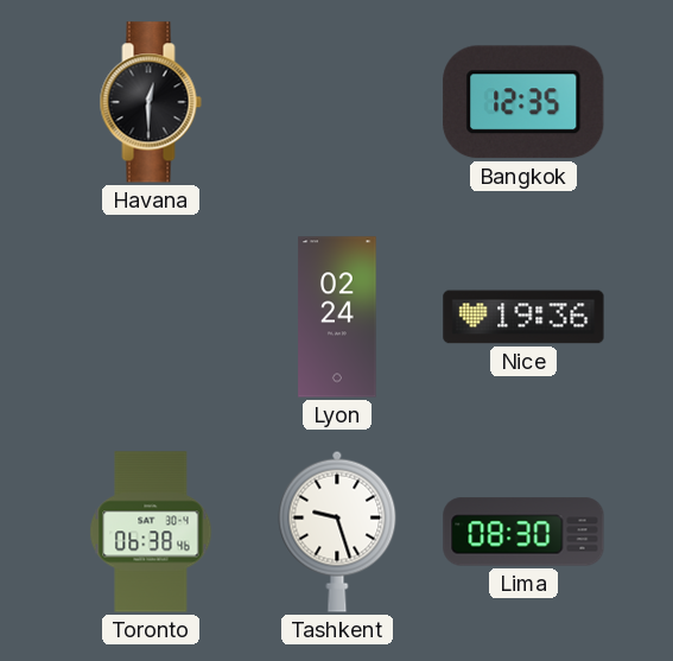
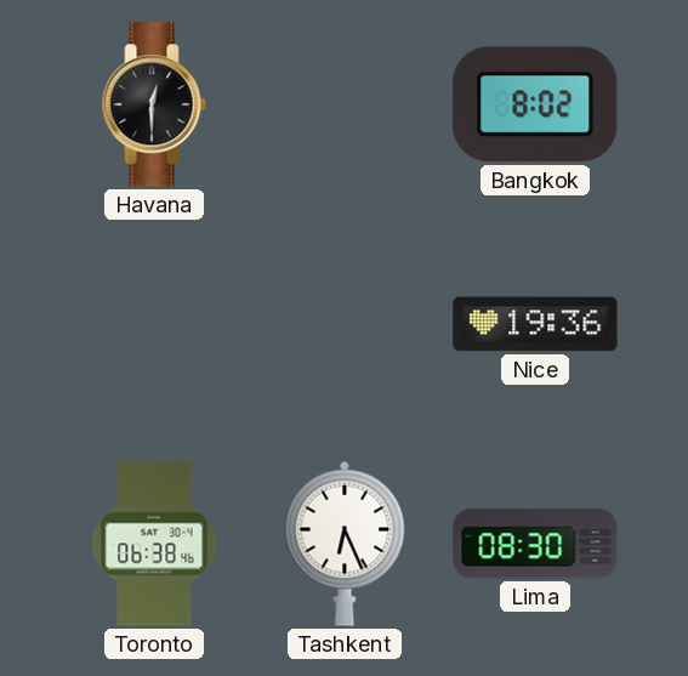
Bangkok: 12:35 -> 8:02 (535, 104)
Lyon: 02:24 -> none (337, 317)
Tashkent: 9:27 -> 6:26 (345, 544)
